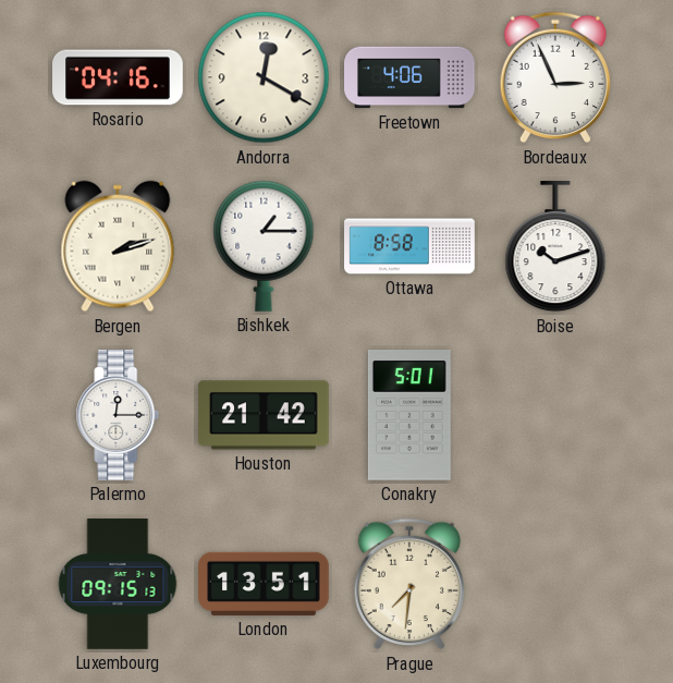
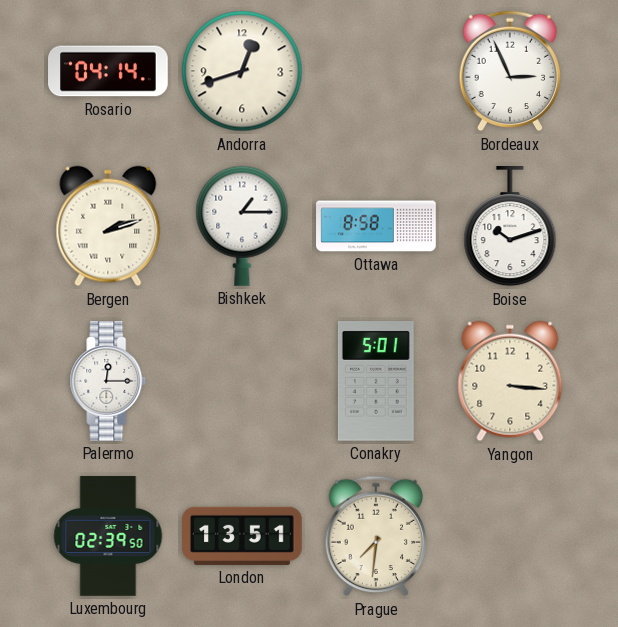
Rosario: 04:16 -> 04:14 (108, 71)
Andorra: 12:20 -> 12:42 (242, 71)
Freetown: 4:06 -> none (409, 77)
Houston: 21:42 -> none (264, 415)
Yangon: none -> 3:16 (510, 381)
Luxembourg: 09:15 -> 02:39 (108, 536)
